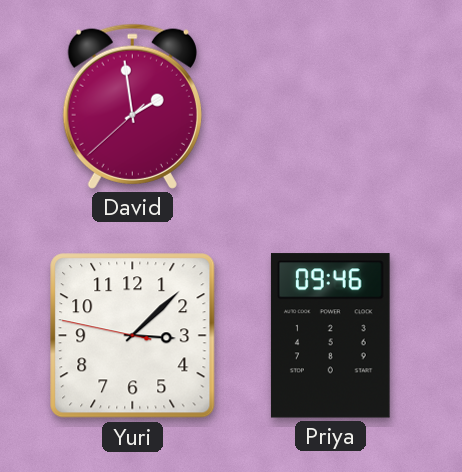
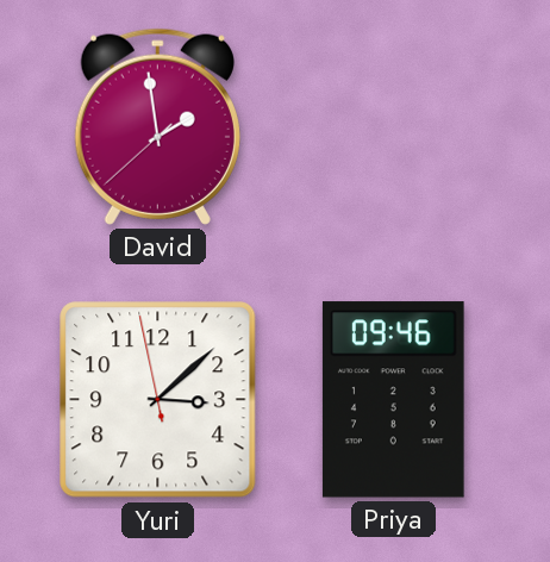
Yuri: 3:07:47 -> 3:07:58 (158, 400)
